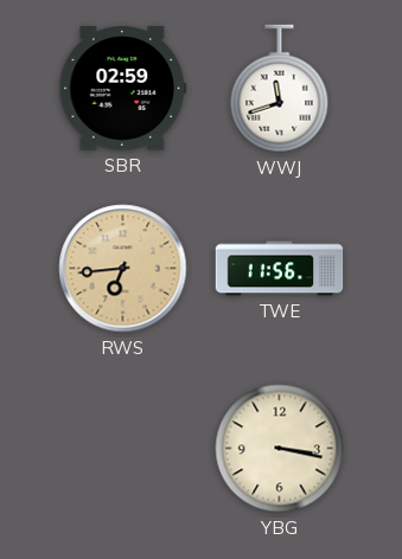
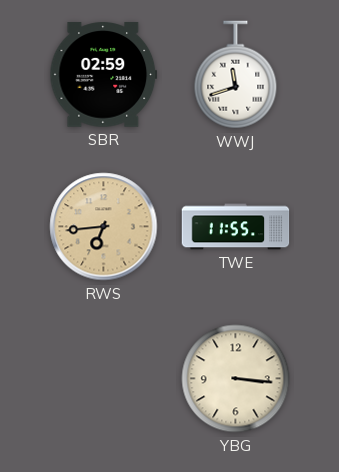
TWE: 11:56 -> 11:55 (236, 227)
YBG: 3:17 -> 3:16 (236, 379)
